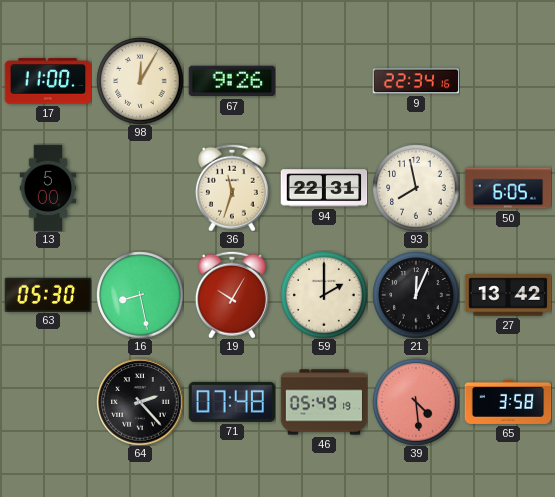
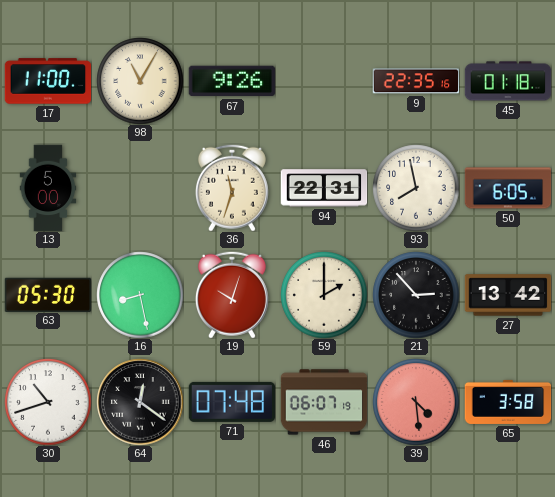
98: 12:05 -> 11:05 (140, 81)
9: 22:34 -> 22:35 (416, 81)
45: none -> 01:18 (508, 81)
19: 10:05 -> 10:03 (232, 295)
21: 12:04 -> 2:53 (416, 295)
30: none -> 10:42 (48, 402)
64: 2:23 -> 12:21 (140, 402)
46: 05:49 -> 06:07 (324, 402)
